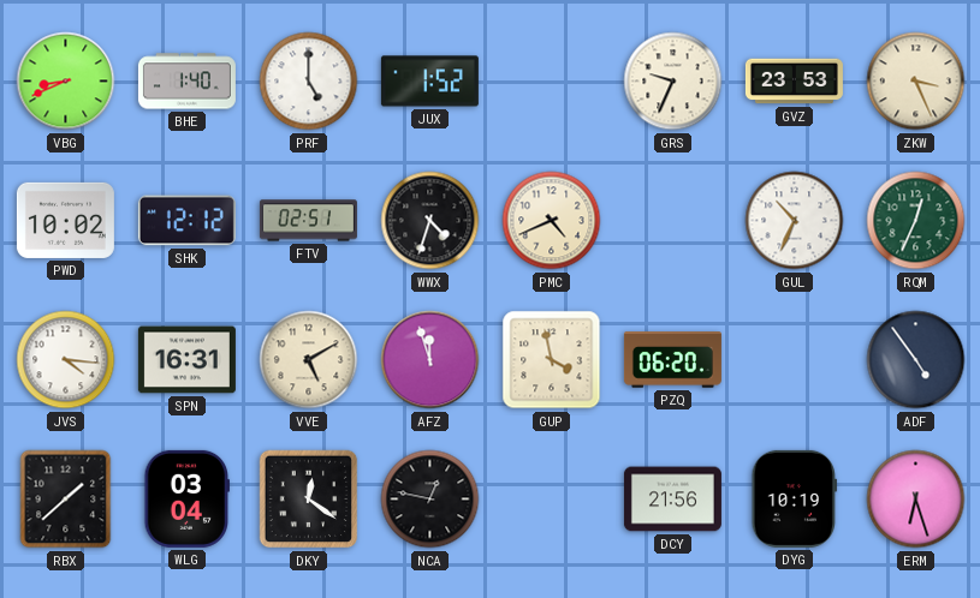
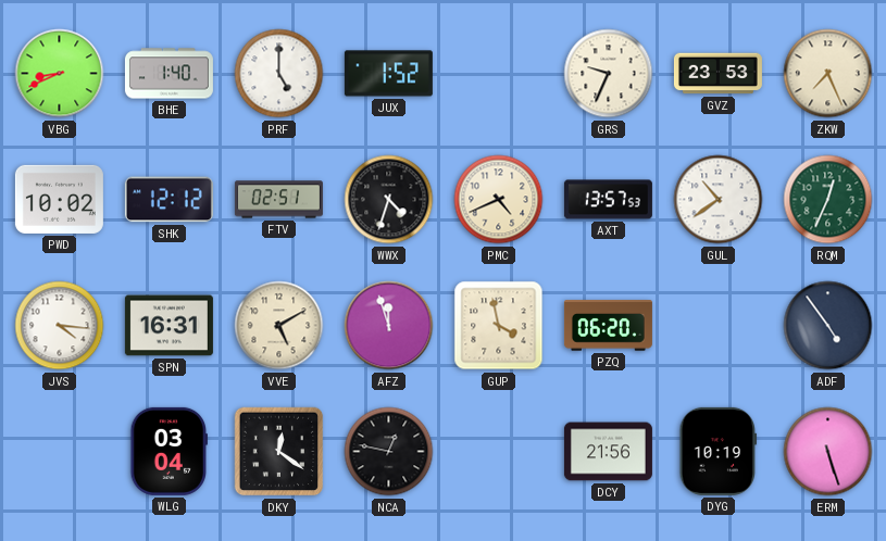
ZKW: 3:26 -> 7:26 (828, 74)
AXT: none -> 13:57 (608, 200)
GUL: 10:34 -> 10:39 (719, 200)
RBX: 1:38 -> none (66, 500)
ERM: 6:27 -> 5:27 (828, 452)
